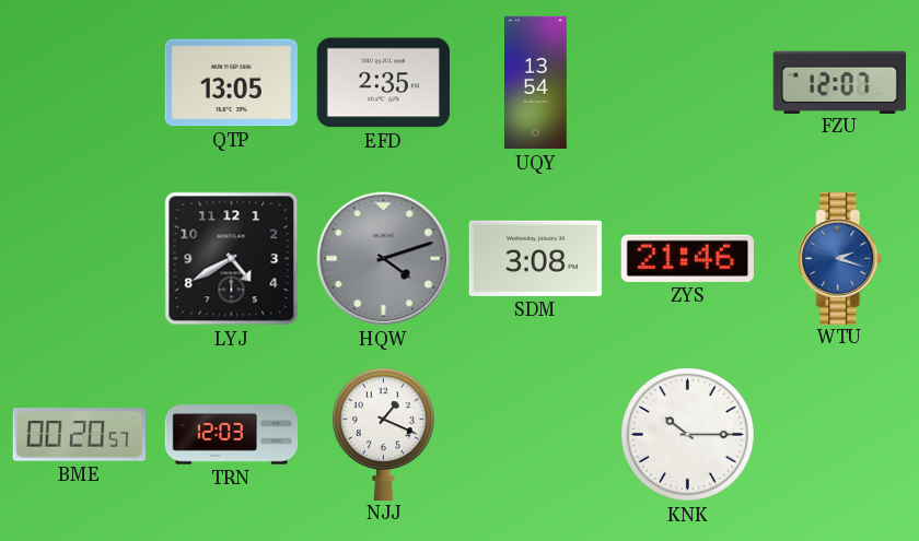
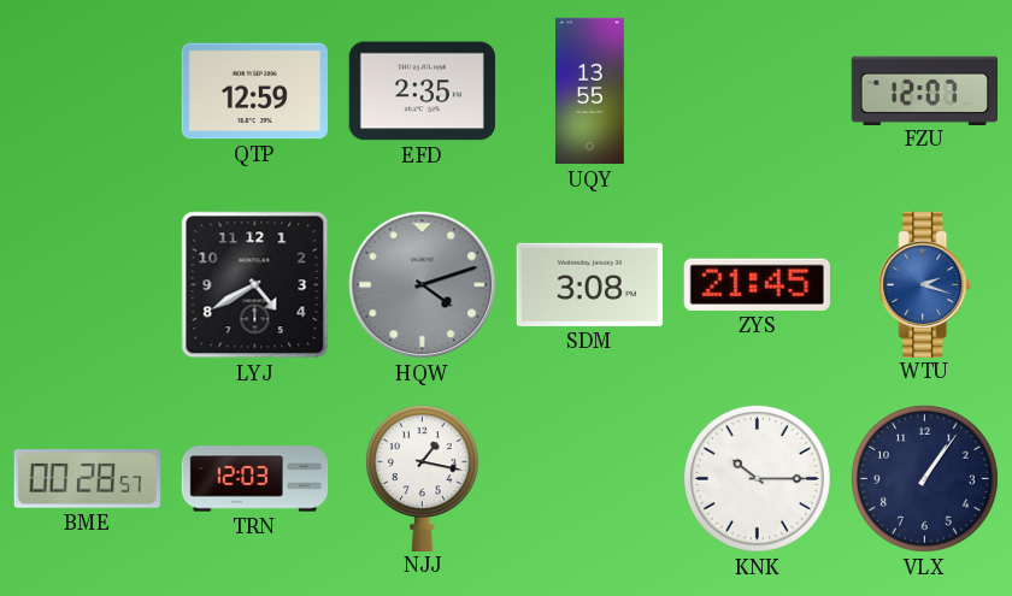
QTP: 13:05 -> 12:59 (254, 92)
UQY: 13:54 -> 13:55 (590, 92)
ZYS: 21:46 -> 21:45 (757, 284)
BME: 00:20 -> 00:28 (87, 479)
NJJ: 1:19 -> 1:17 (422, 478)
VLX: none -> 1:06 (924, 478)
